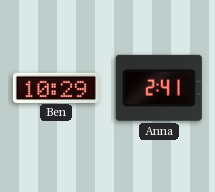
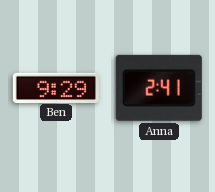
Ben: 10:29 -> 9:29 (56, 87)
